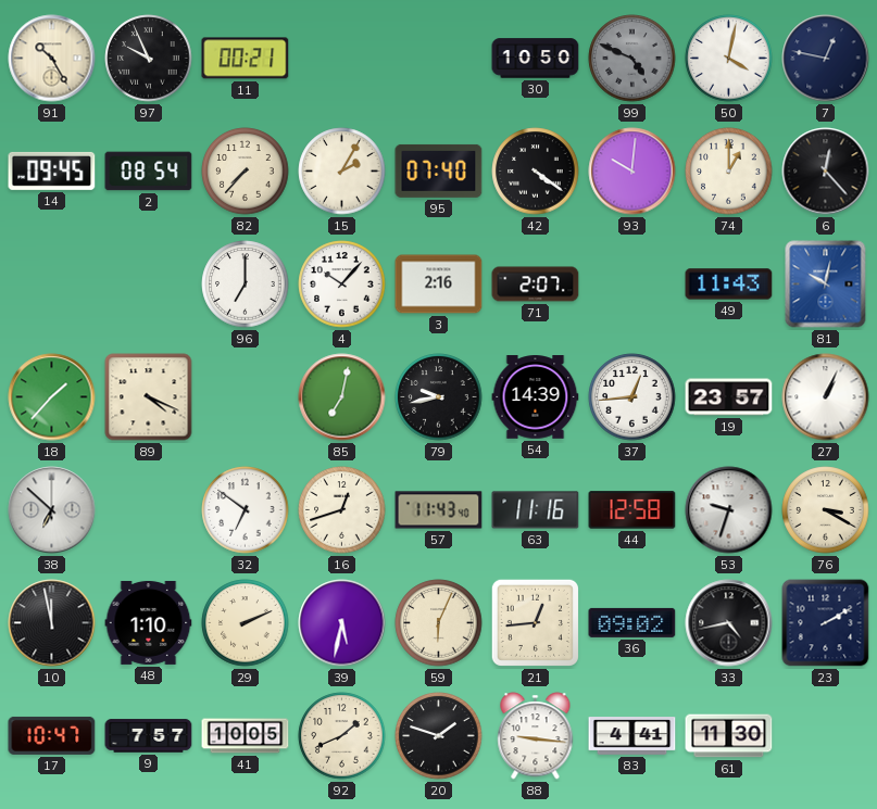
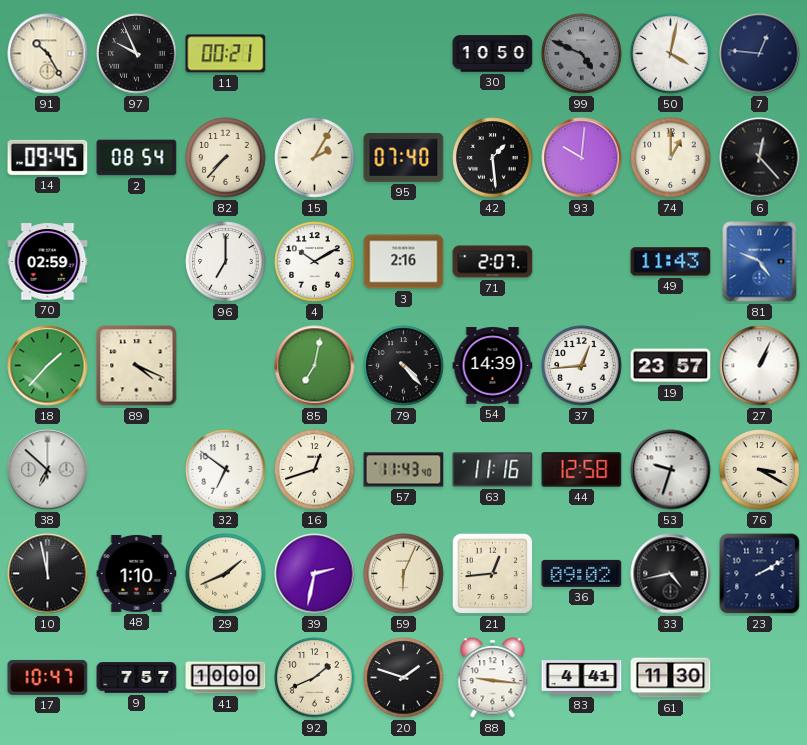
7: 12:47 -> 12:46 (760, 54)
42: 4:21 -> 1:29 (493, 158)
70: none -> 02:59 (48, 262)
4: 10:07 -> 10:10 (315, 262)
81: 10:02 -> 4:49 (760, 262)
79: 9:43 -> 4:23 (404, 366)
29: 2:11 -> 1:41 (226, 574)
39: 5:32 -> 2:32 (315, 574)
41: 10:05 -> 10:00 (226, 678)
